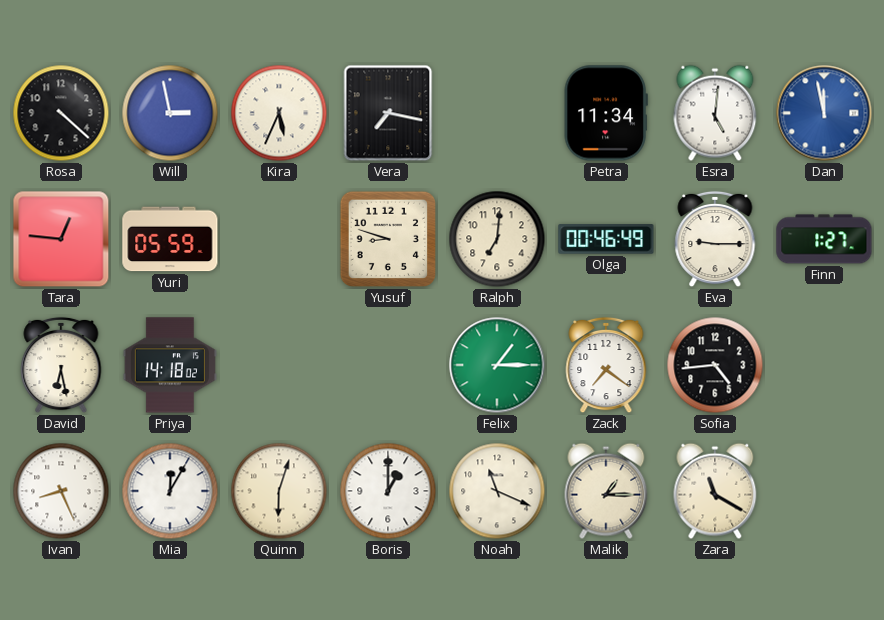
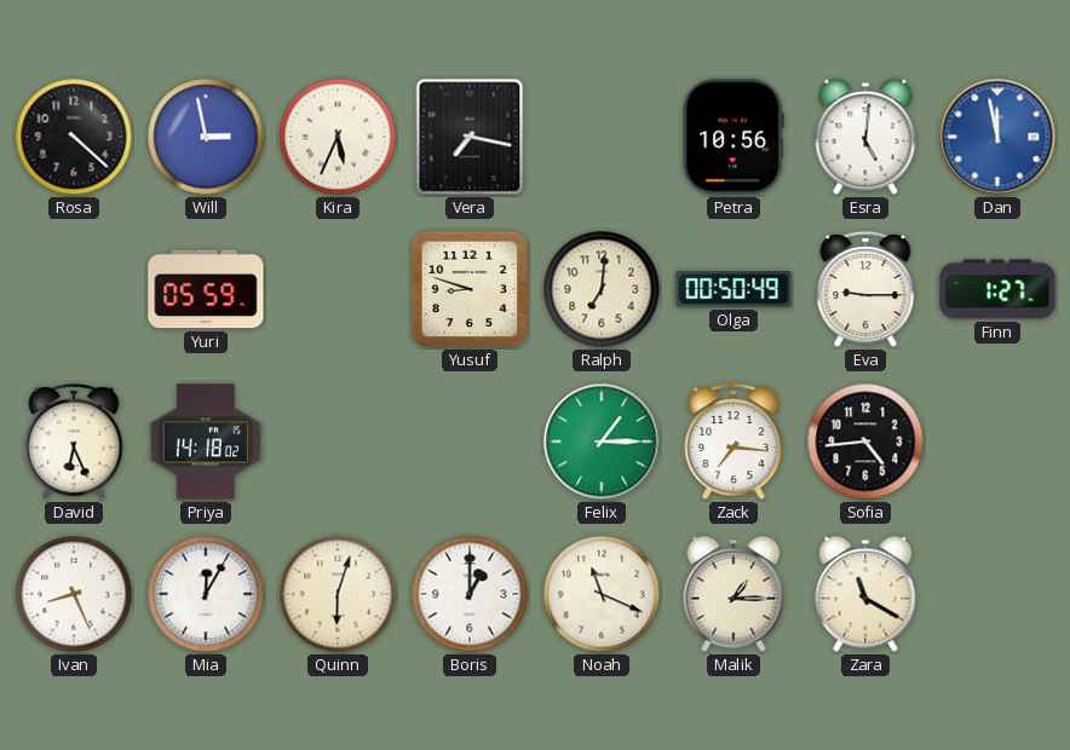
Petra: 11:34 -> 10:56 (734, 137)
Tara: 12:46 -> none (61, 239)
Olga: 00:46 -> 00:50 (734, 289)
David: 6:28 -> 6:26 (74, 442)
Zack: 7:21 -> 7:16 (734, 442)
